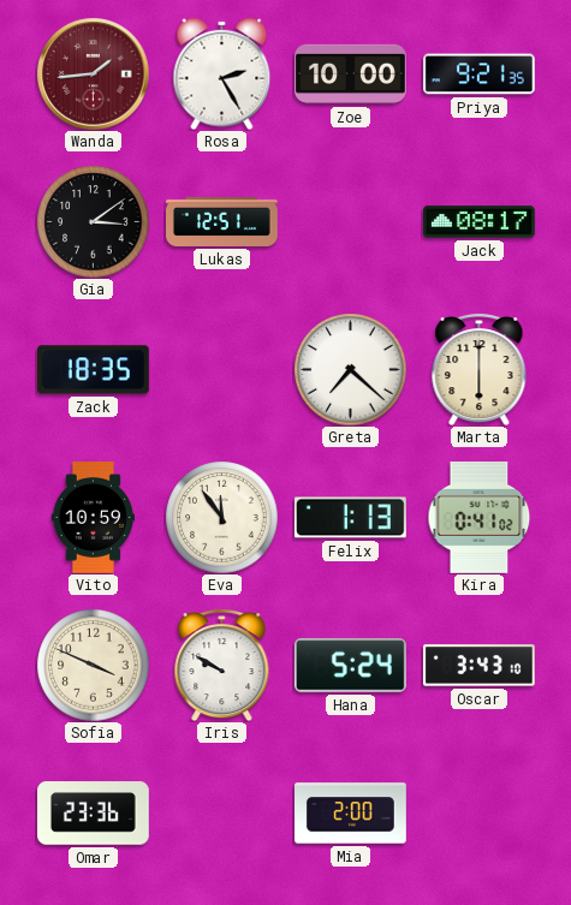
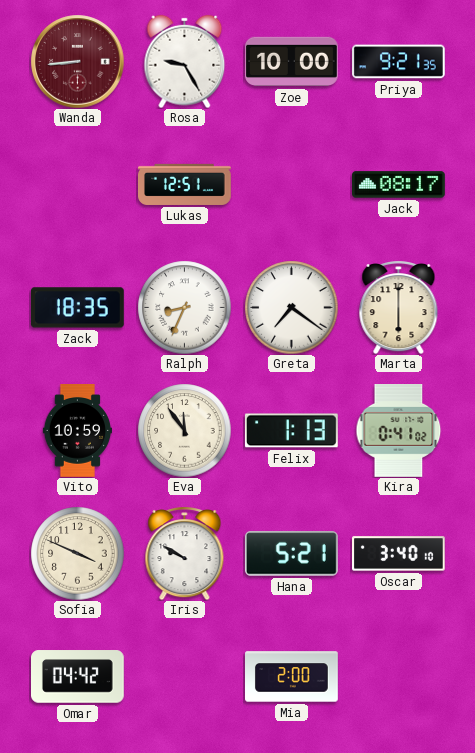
Wanda: 1:44 -> 8:44 (77, 61)
Rosa: 2:25 -> 9:25 (185, 61)
Gia: 3:09 -> none (93, 221)
Ralph: none -> 8:34 (184, 307)
Greta: 7:22 -> 7:21 (291, 307)
Hana: 5:24 -> 5:21 (291, 554)
Oscar: 3:43 -> 3:40 (399, 554)
Omar: 23:36 -> 04:42 (78, 677)
